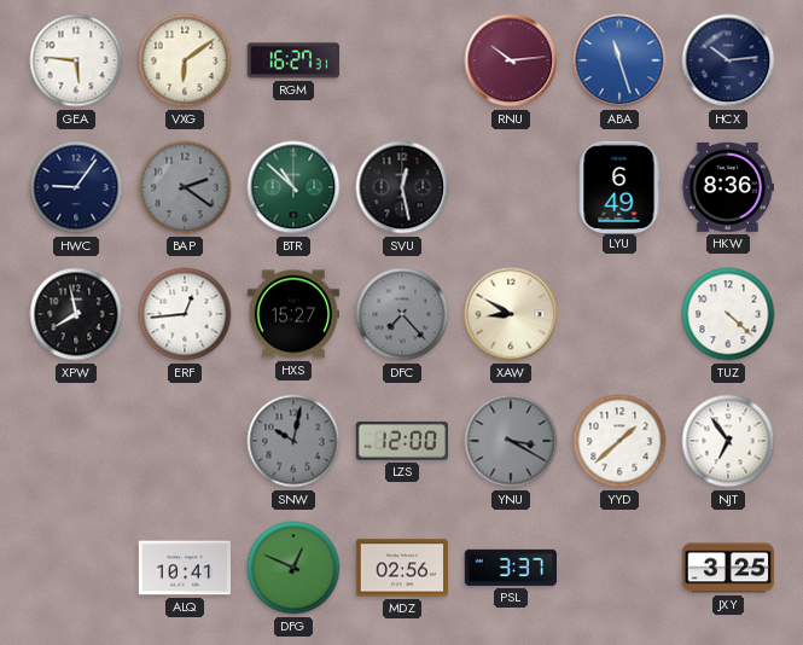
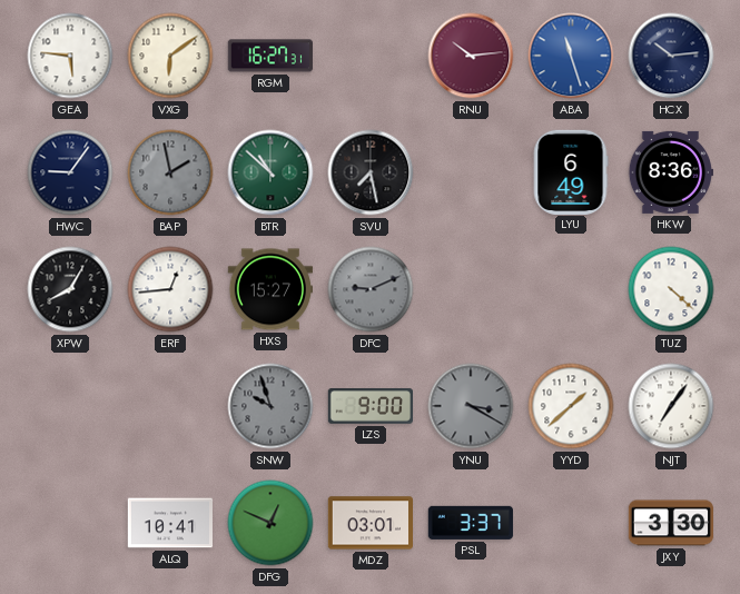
BAP: 2:21 -> 1:58 (170, 172)
SVU: 12:28 -> 7:28 (371, 172)
XPW: 7:58 -> 8:05 (70, 289)
DFC: 7:23 -> 9:11 (371, 289)
XAW: 8:50 -> none (511, 314)
SNW: 10:02 -> 9:57 (270, 406)
LZS: 12:00 -> 9:00 (369, 406)
NJT: 6:54 -> 7:06 (671, 406)
MDZ: 02:56 -> 03:01 (369, 523)
JXY: 3:25 -> 3:30 (671, 523)
